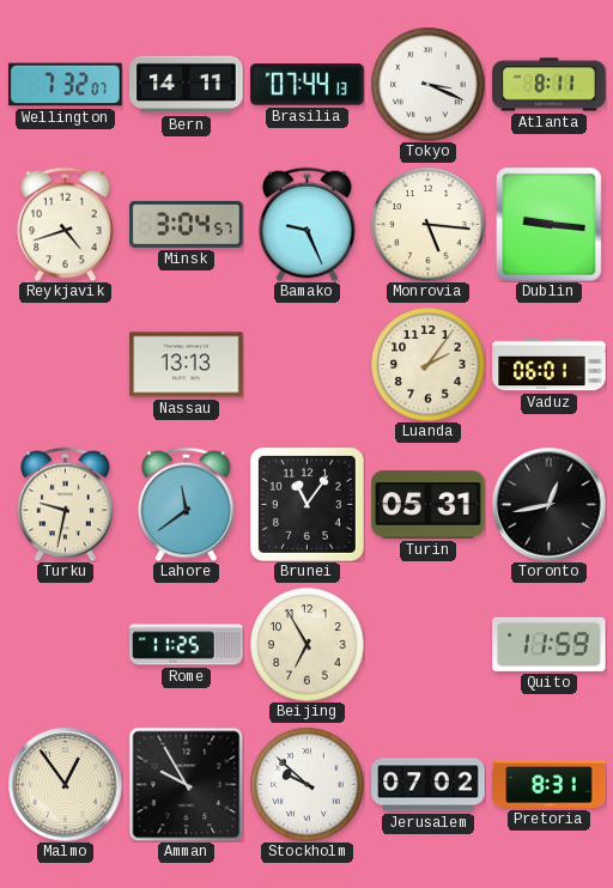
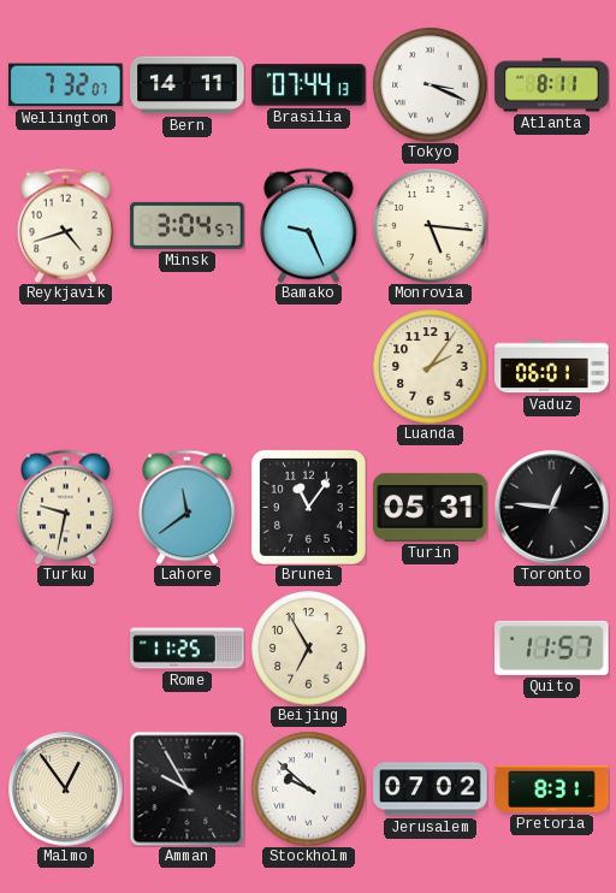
Dublin: 9:16 -> none (548, 225)
Nassau: 13:13 -> none (187, 365)
Toronto: 12:43 -> 12:46 (552, 508)
Quito: 11:59 -> 11:57 (552, 647)
